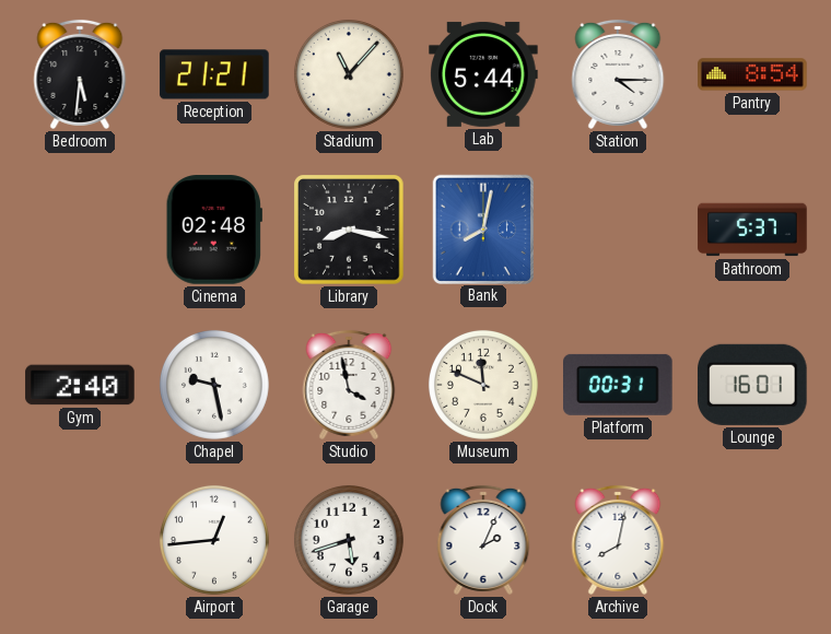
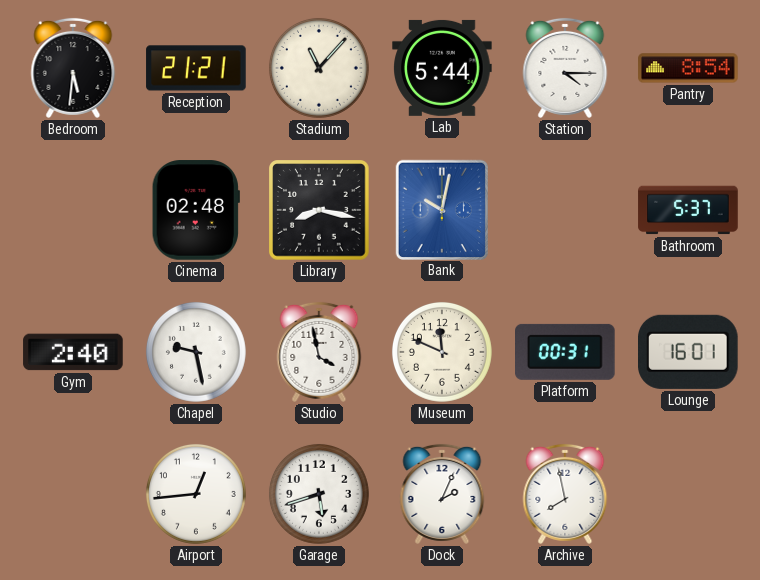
Bank: 8:02 -> 10:02 (441, 209)
Archive: 8:02 -> 7:58 (565, 494)
